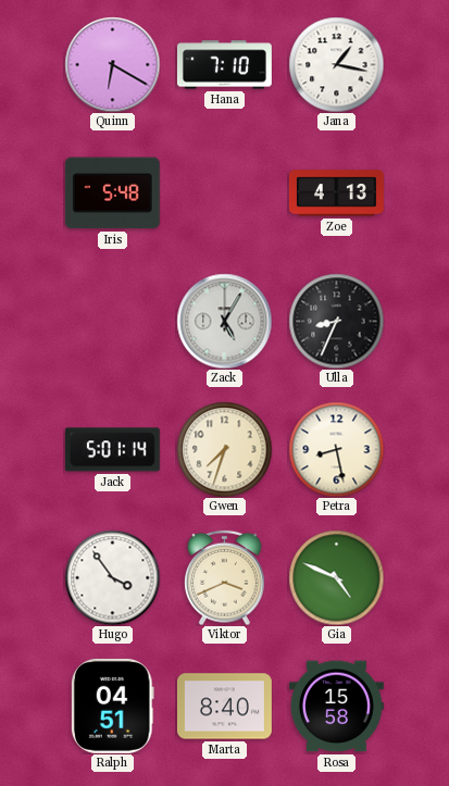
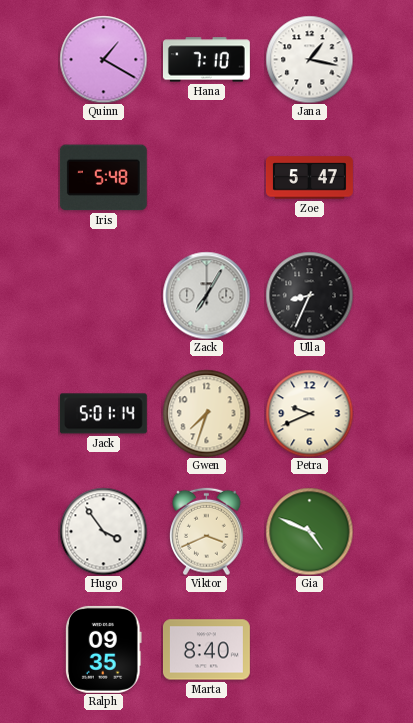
Quinn: 6:20 -> 1:20 (103, 59)
Zoe: 4:13 -> 5:47 (309, 178)
Zack: 5:05 -> 7:05 (206, 295)
Petra: 8:28 -> 9:41 (309, 413)
Ralph: 04:51 -> 09:35 (104, 649)
Rosa: 15:58 -> none (336, 707)
